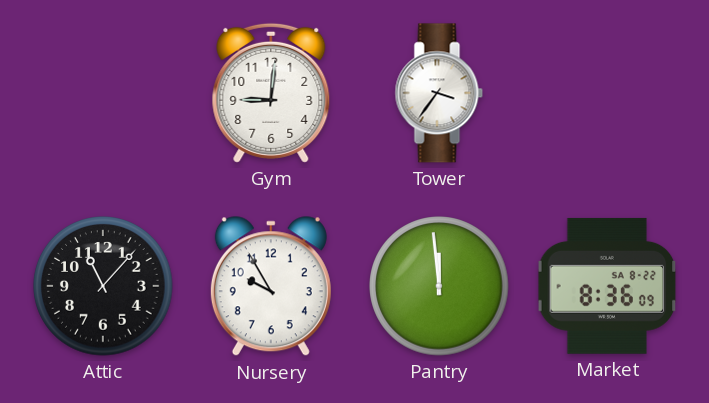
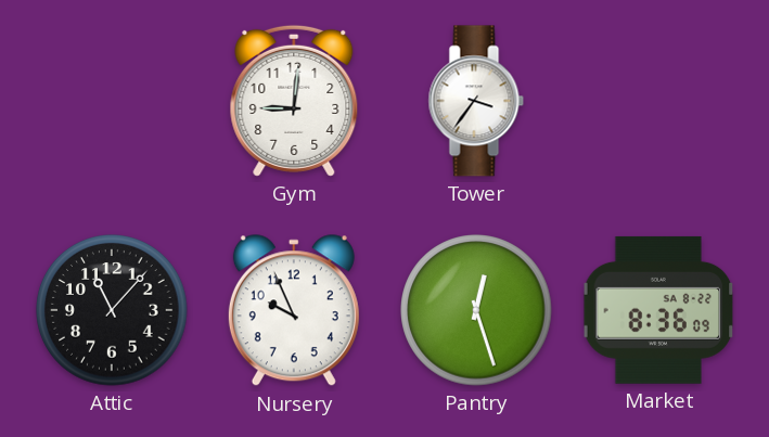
Nursery: 9:55 -> 9:56 (294, 311)
Pantry: 11:59 -> 12:27 (476, 310)
